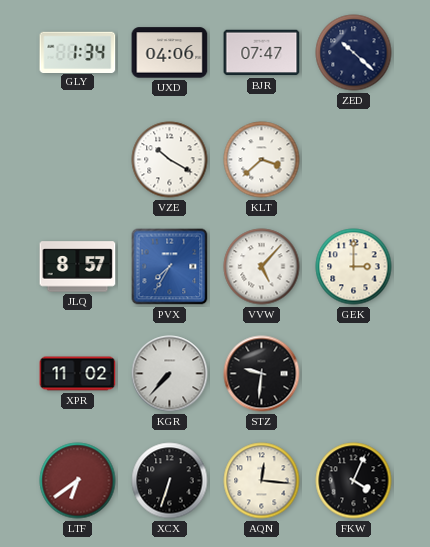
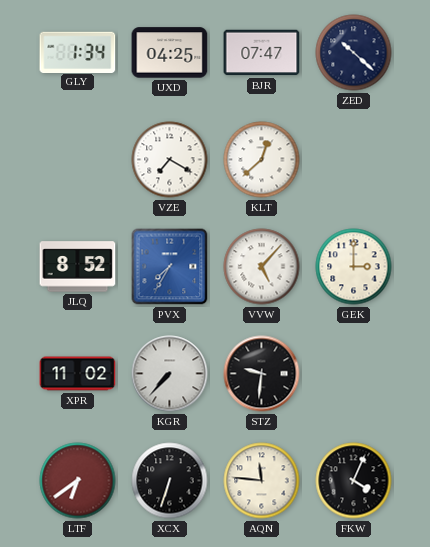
UXD: 04:06 -> 04:25 (170, 53)
VZE: 10:20 -> 7:20 (170, 160)
KLT: 3:38 -> 12:38 (262, 160)
JLQ: 8:57 -> 8:52 (78, 267)
AQN: 12:16 -> 11:46 (262, 481)
